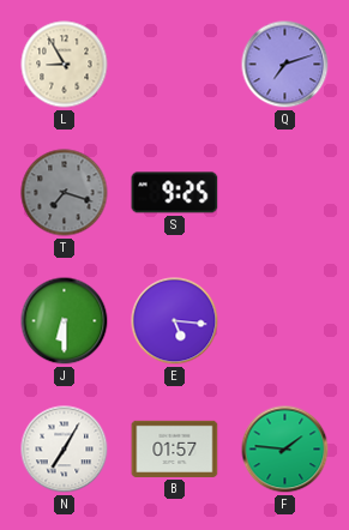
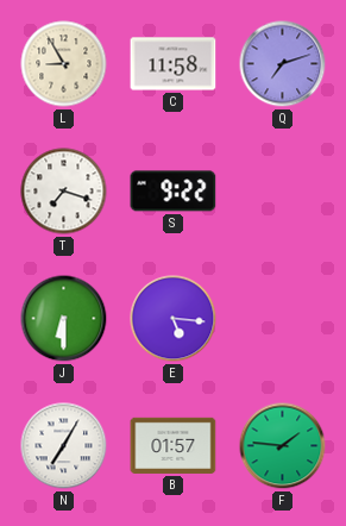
C: none -> 11:58 (174, 64)
T dial: grey -> white (64, 192)
S: 9:25 -> 9:22 (174, 192)
